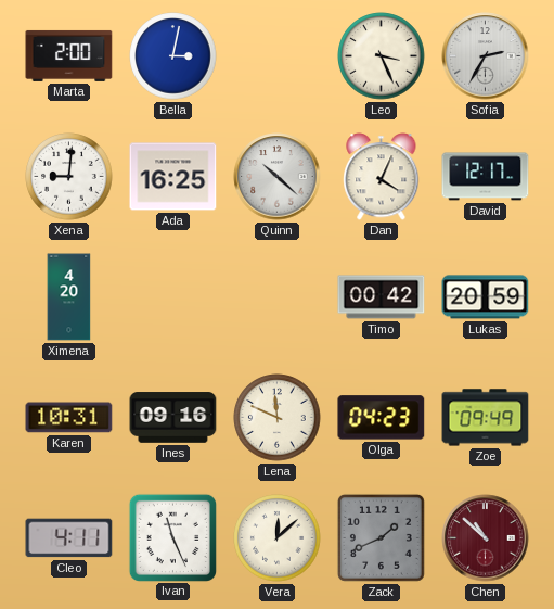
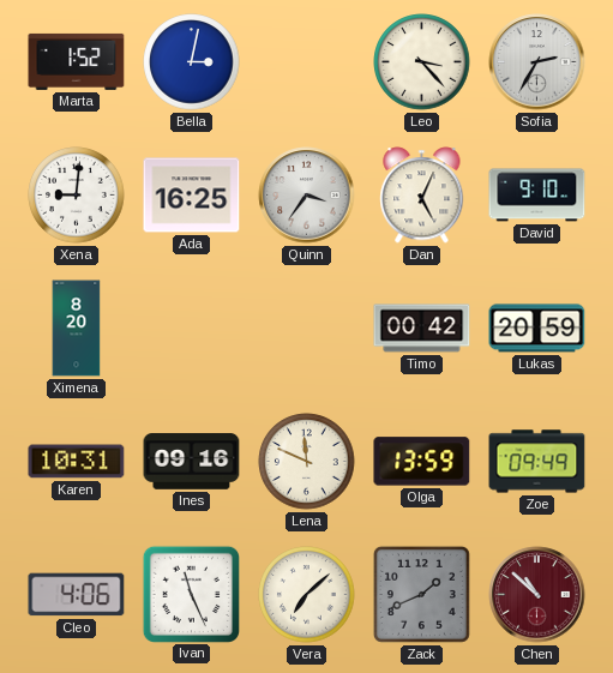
Marta: 2:00 -> 1:52 (77, 61)
Leo: 3:26 -> 3:23 (422, 62)
Quinn: 10:22 -> 3:36 (307, 196)
Dan: 4:04 -> 5:04 (422, 196)
David: 12:17 -> 9:10 (537, 196)
Ximena: 4:20 -> 8:20 (77, 329)
Olga: 04:23 -> 13:59 (422, 462)
Cleo: 4:11 -> 4:06 (77, 595)
Vera: 12:08 -> 7:08 (307, 595)
